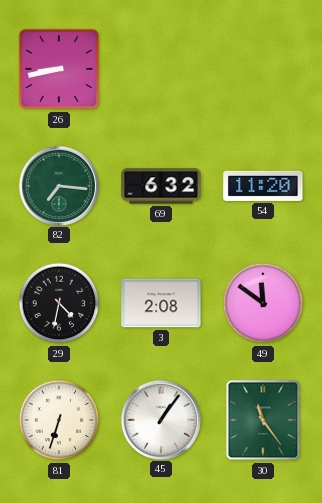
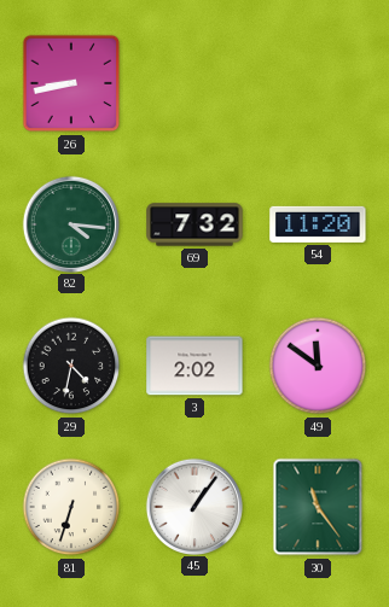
82: 7:16 -> 4:16 (70, 223)
69: 6:32 -> 7:32 (194, 224)
3: 2:08 -> 2:02 (194, 366)
